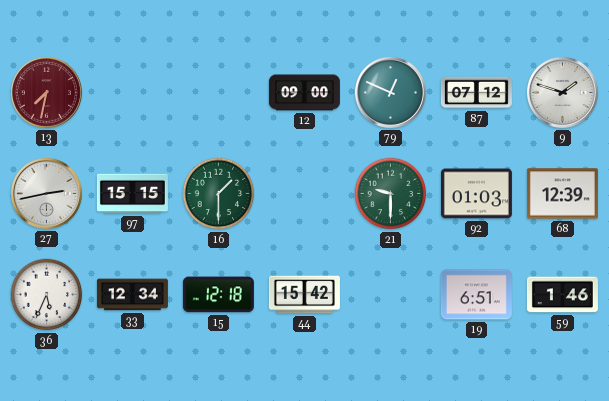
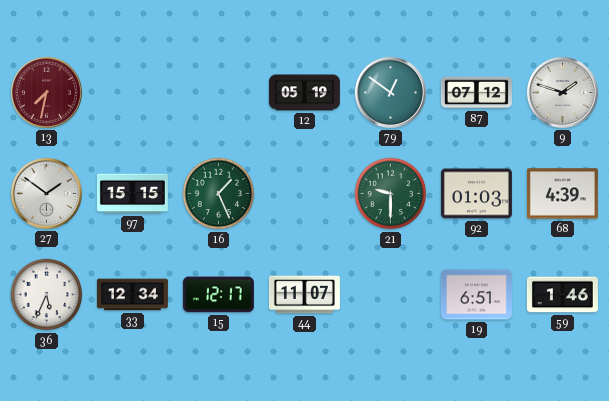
12: 09:00 -> 05:19 (304, 93)
79: 12:49 -> 12:51 (390, 92)
27: 2:43 -> 1:51 (46, 193)
16: 1:30 -> 1:26 (219, 194)
68: 12:39 -> 4:39 (562, 194)
15: 12:18 -> 12:17 (218, 295)
44: 15:42 -> 11:07 (304, 295)
